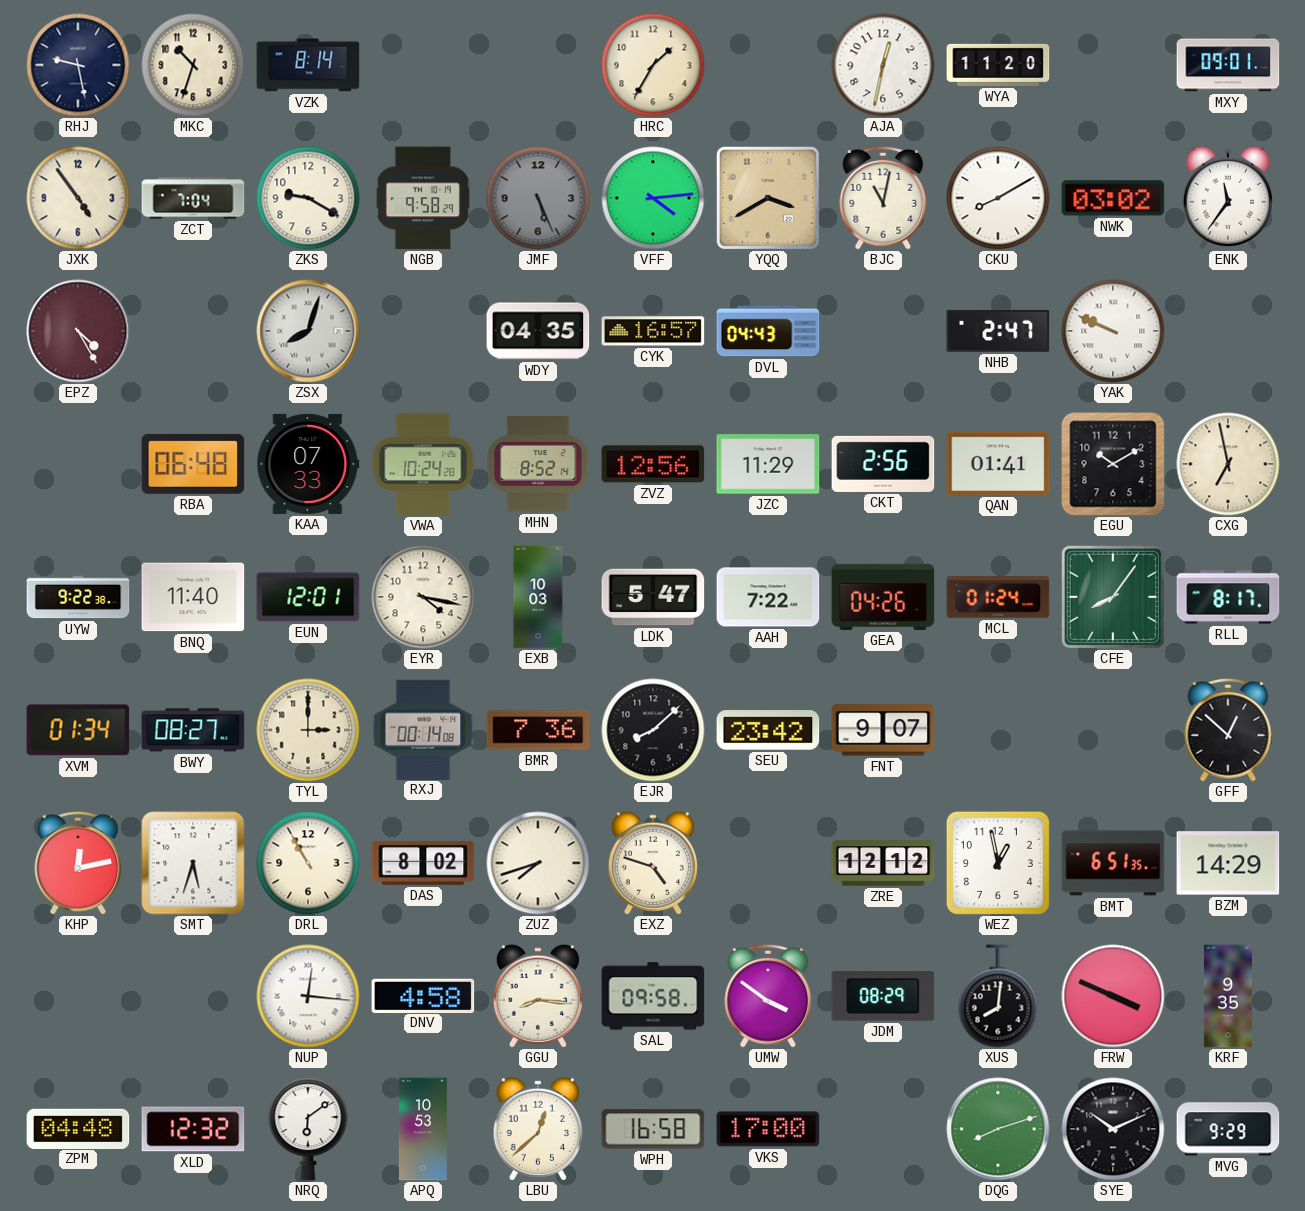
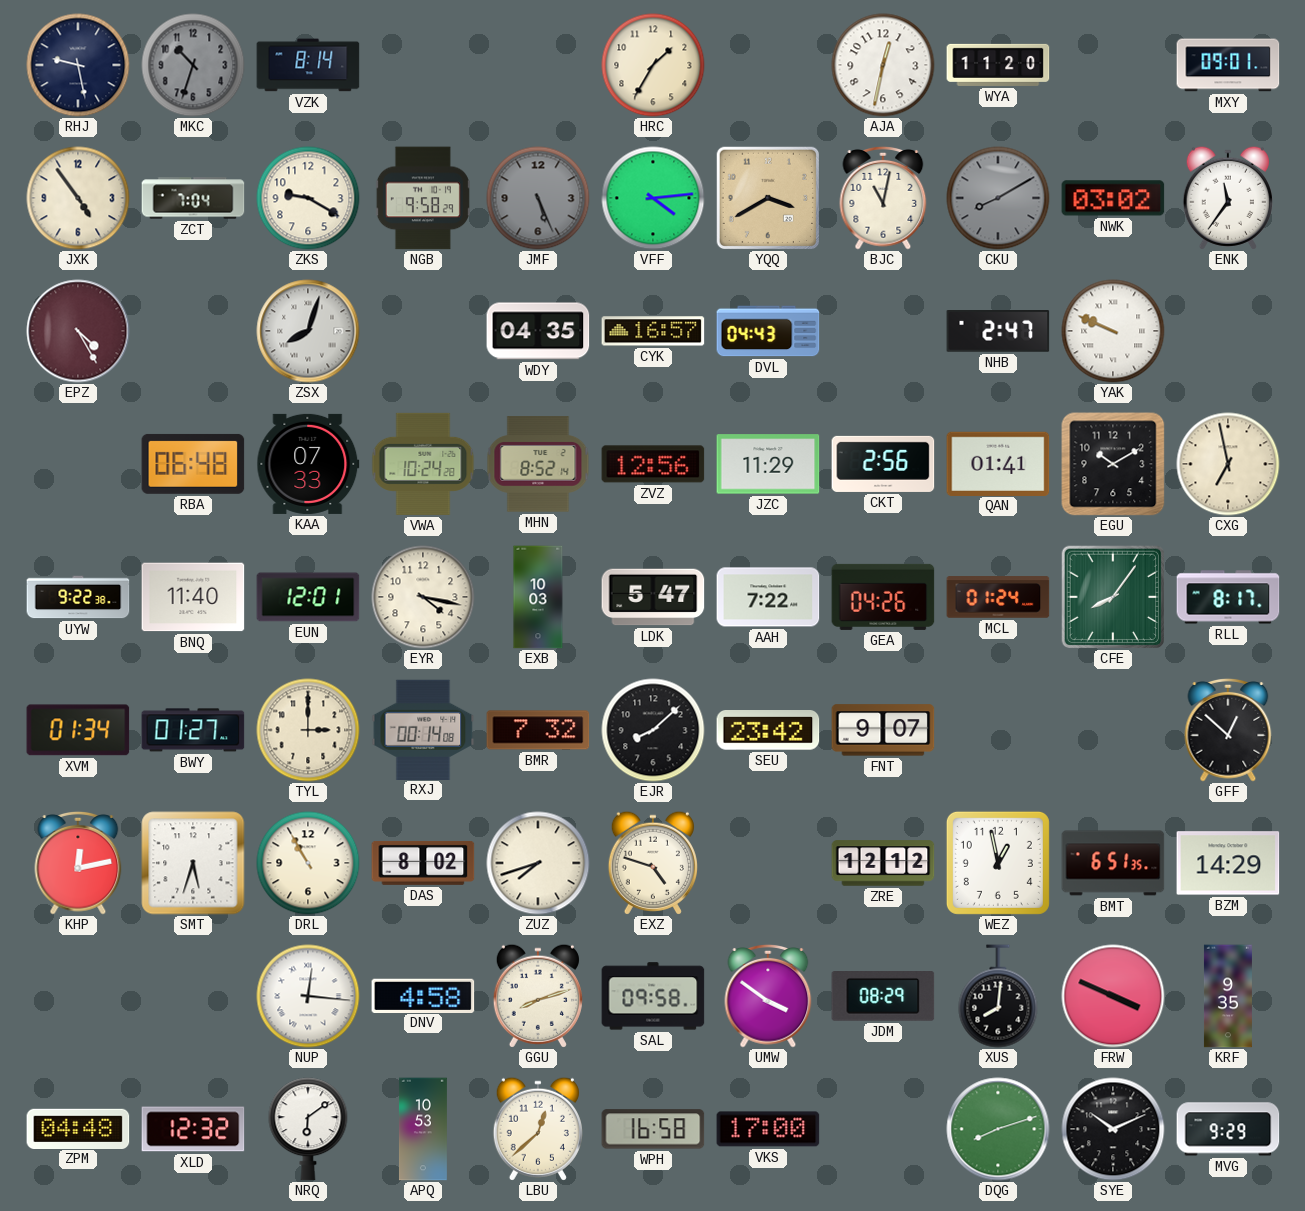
MKC dial: cream -> grey (193, 65)
CKU dial: white -> grey (998, 198)
BWY: 08:27 -> 01:27 (193, 730)
BMR: 7:36 -> 7:32 (538, 730)
GGU: 8:16 -> 8:12 (538, 996)
